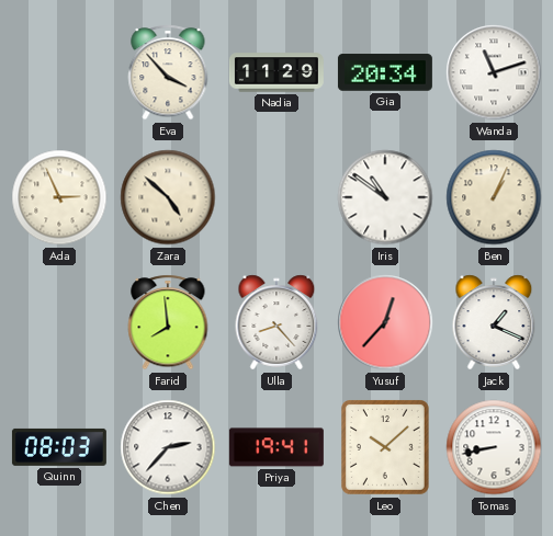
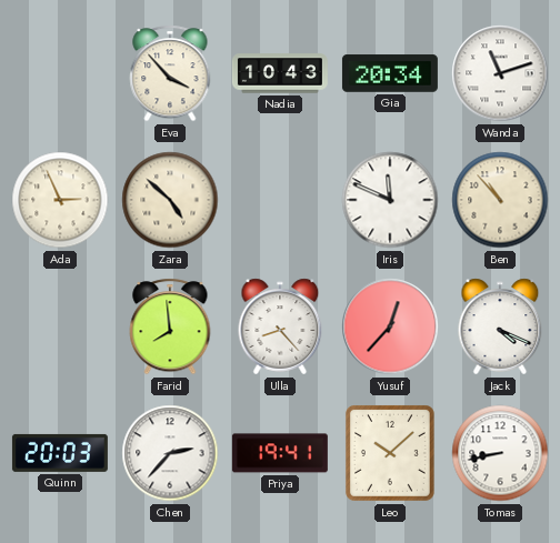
Nadia: 11:29 -> 10:43 (280, 73)
Iris: 10:51 -> 11:49 (390, 200)
Ben: 1:04 -> 10:53 (500, 200)
Jack: 1:19 -> 4:19 (500, 326)
Quinn: 08:03 -> 20:03 (60, 453)
